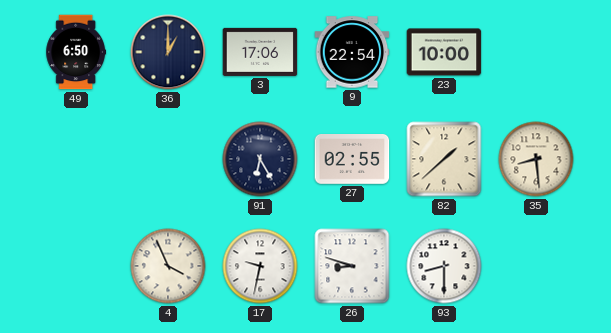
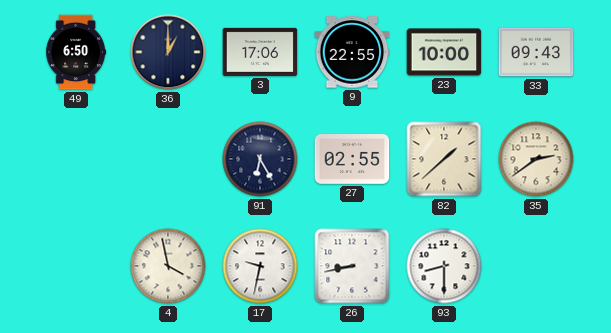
9: 22:54 -> 22:55 (352, 52)
33: none -> 09:43 (536, 52)
35: 8:29 -> 2:39 (536, 159)
4: 3:56 -> 3:58 (168, 266)
26: 8:48 -> 8:43 (352, 266)
